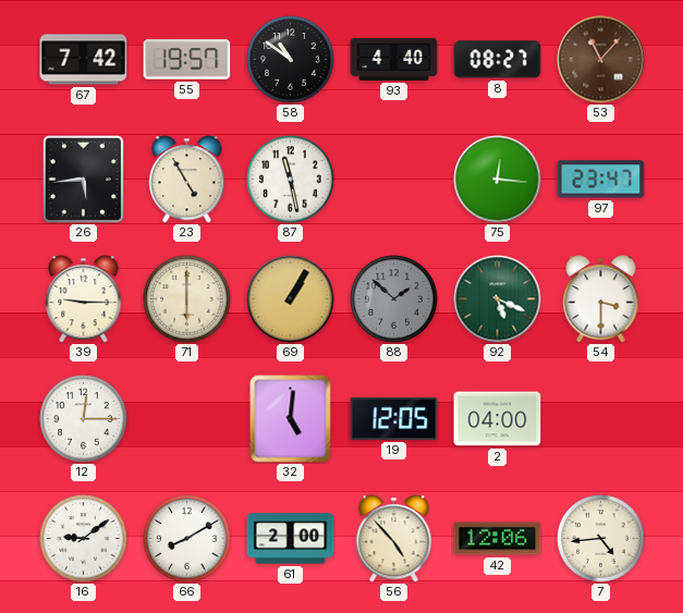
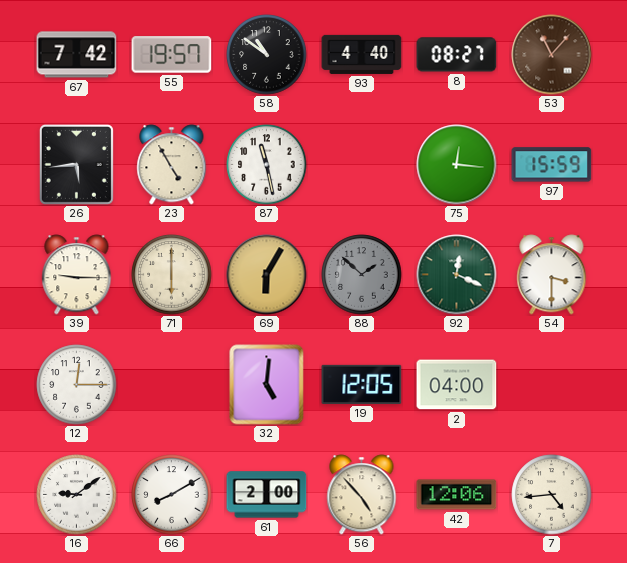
97: 23:47 -> 15:59 (552, 165)
69: 1:05 -> 6:05 (267, 275)
92: 5:19 -> 12:19 (457, 275)
